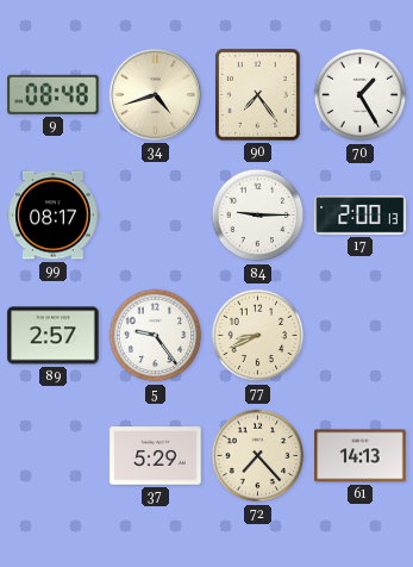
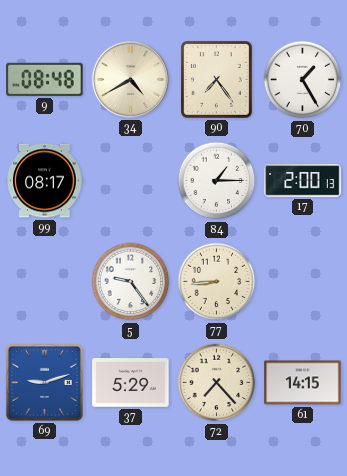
34: 4:42 -> 4:40 (130, 79)
84: 9:15 -> 1:15 (217, 181)
89: 2:57 -> none (54, 336)
77: 8:41 -> 8:44 (217, 282)
69: none -> 9:12 (44, 382)
61: 14:13 -> 14:15 (303, 383)
